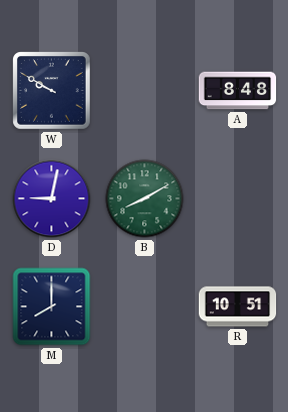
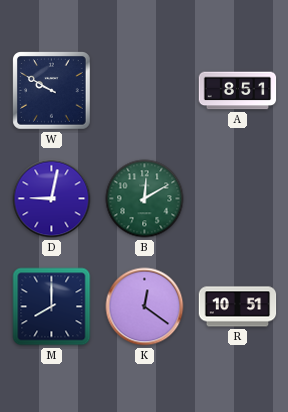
A: 8:48 -> 8:51 (238, 91)
B: 8:10 -> 12:10 (145, 199)
K: none -> 12:21 (145, 307)
